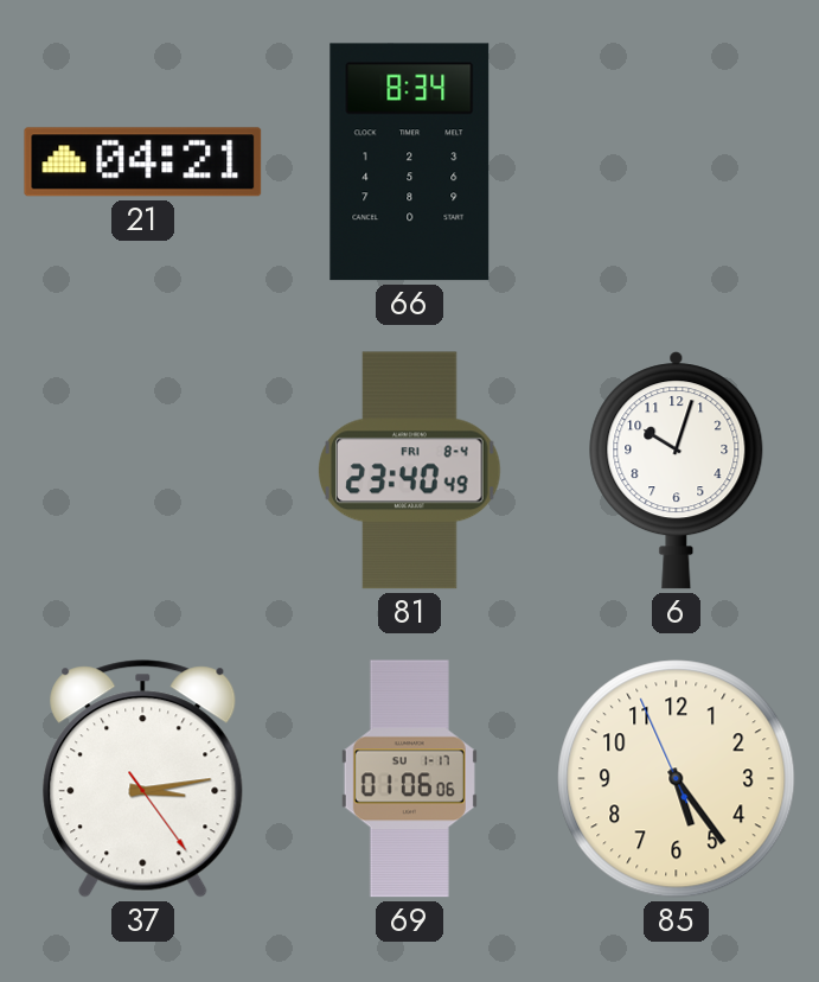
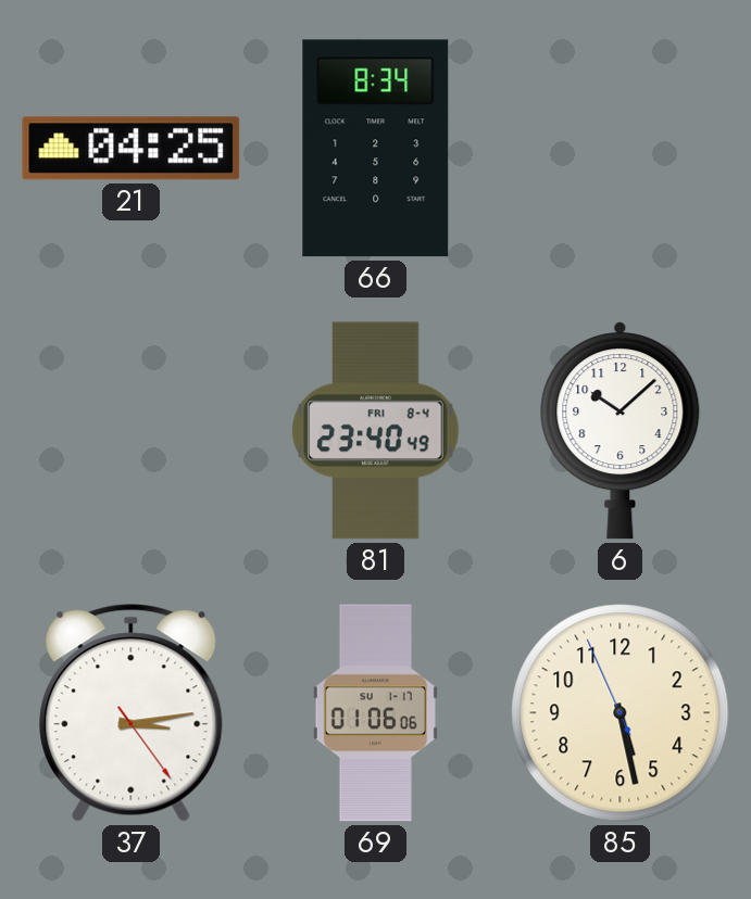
21: 04:21 -> 04:25 (132, 149)
6: 10:03 -> 10:08 (621, 431)
85: 5:23 -> 5:27 (621, 713)
